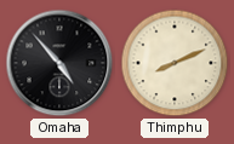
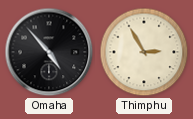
Thimphu: 8:11 -> 2:55 (144, 52)
